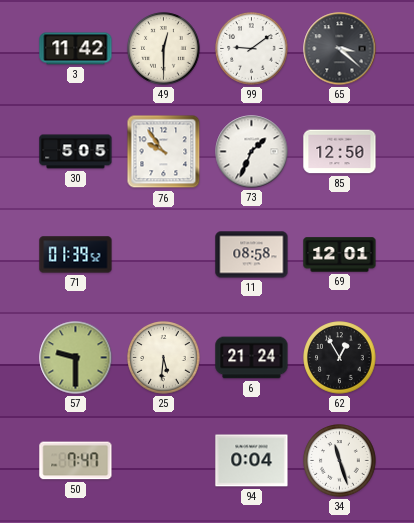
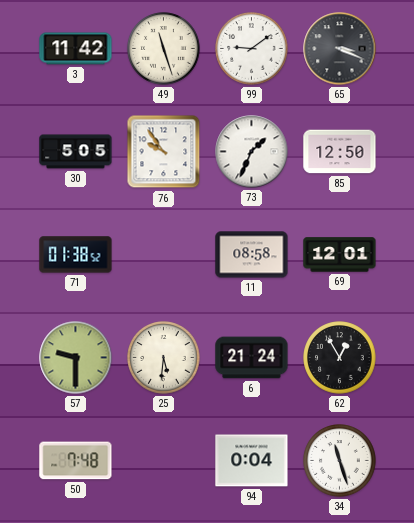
49: 12:30 -> 11:27 (164, 49)
65: 3:22 -> 3:19 (340, 49)
71: 01:39 -> 01:38 (76, 255)
50: 7:47 -> 7:48 (76, 461)
